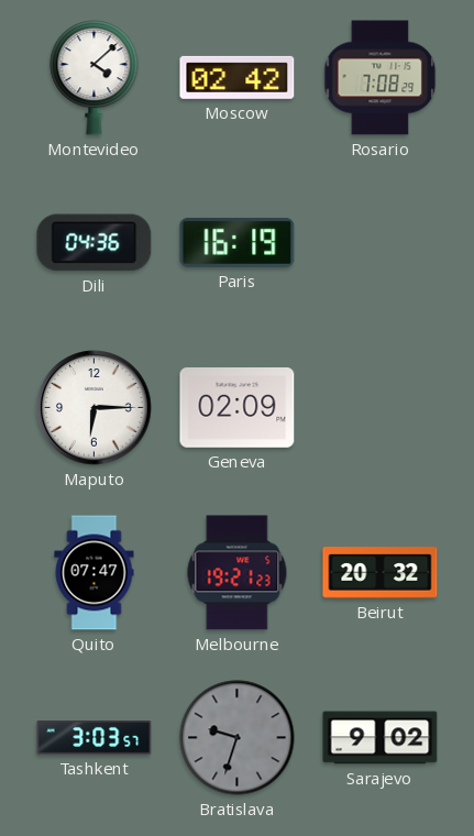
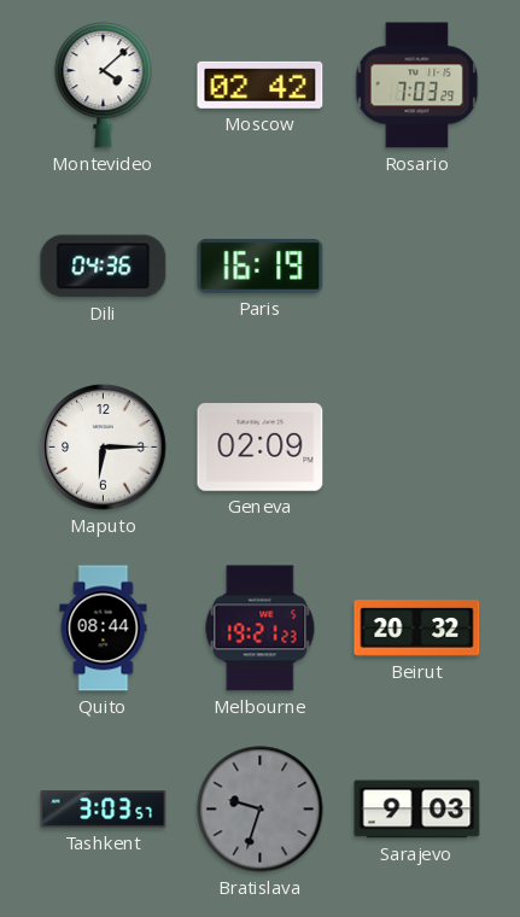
Rosario: 7:08 -> 7:03 (417, 86)
Quito: 07:47 -> 08:44 (104, 629)
Sarajevo: 9:02 -> 9:03 (417, 810)
